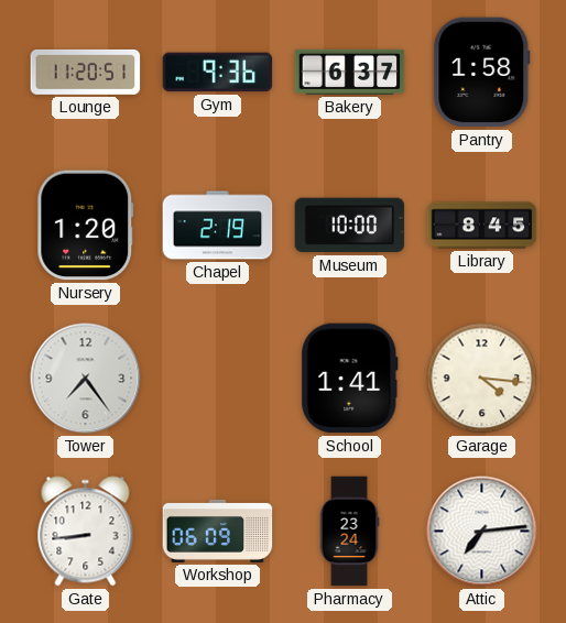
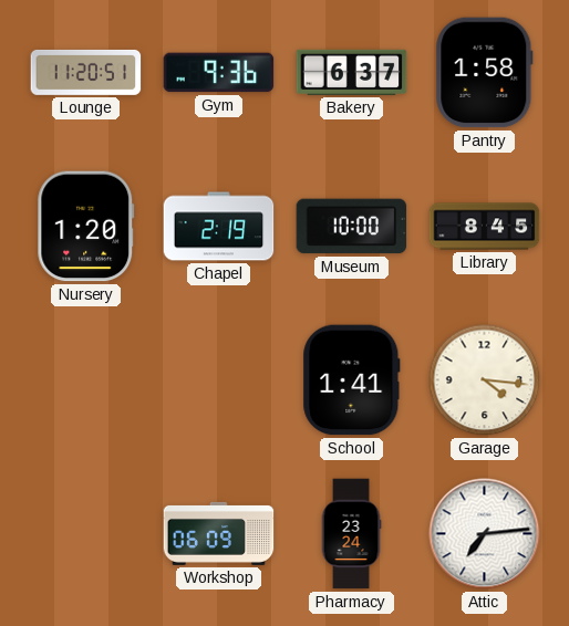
Tower: 7:24 -> none (86, 379)
Gate: 8:44 -> none (86, 532)
